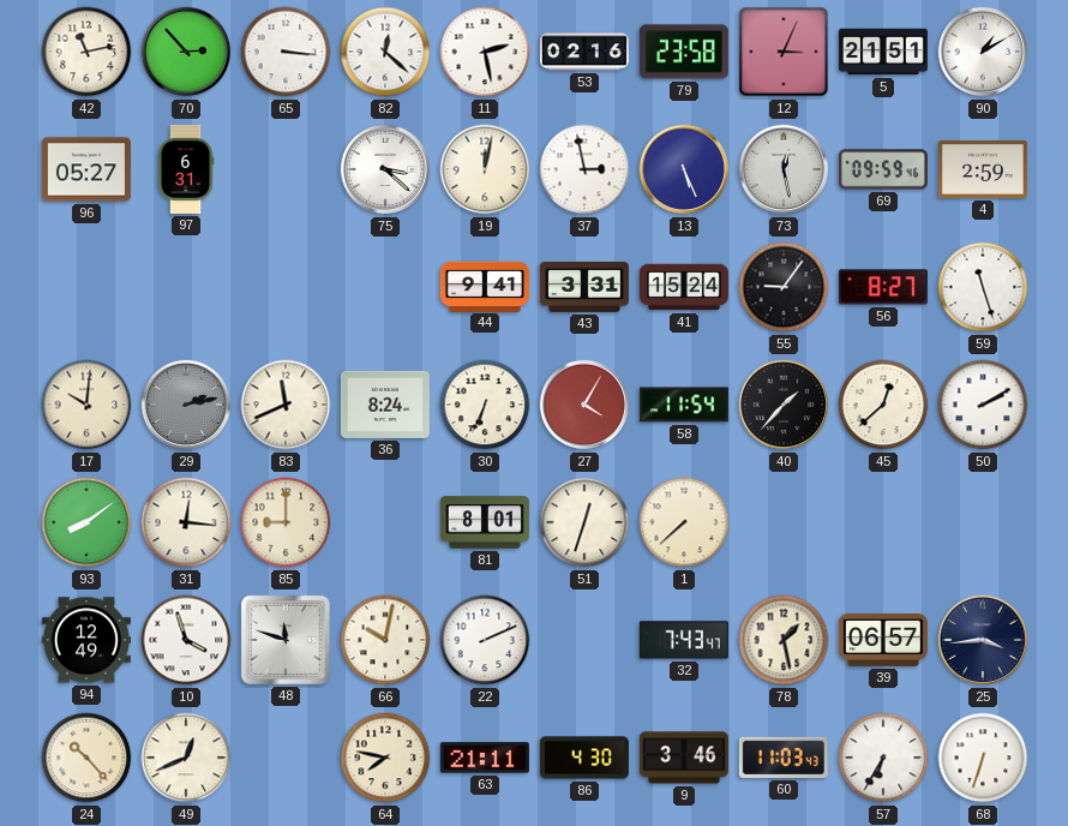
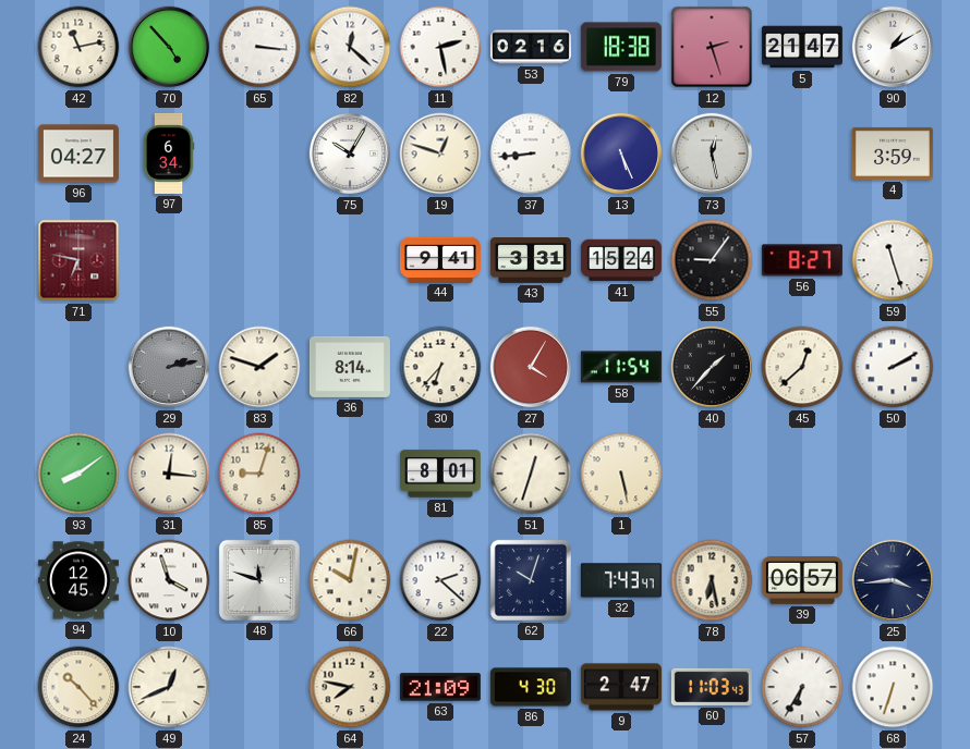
70: 2:53 -> 4:53 (169, 47)
79: 23:58 -> 18:38 (621, 47)
12: 3:04 -> 2:27 (712, 47)
5: 21:51 -> 21:47 (802, 47)
96: 05:27 -> 04:27 (78, 154)
97: 6:31 -> 6:34 (169, 154)
75: 3:22 -> 10:05 (350, 154)
19: 12:02 -> 12:48 (440, 154)
37: 2:58 -> 8:44 (531, 154)
69: 09:59 -> none (883, 169)
4: 2:59 -> 3:59 (893, 154)
71: none -> 6:47 (78, 260)
17: 10:01 -> none (86, 405)
83: 11:41 -> 1:48 (259, 367)
36: 8:24 -> 8:14 (350, 367)
30: 6:34 -> 6:37 (440, 367)
85: 9:00 -> 9:03 (259, 474)
1: 7:38 -> 5:28 (621, 474)
94: 12:49 -> 12:45 (78, 580)
22: 2:11 -> 2:22 (440, 580)
62: none -> 10:03 (531, 580)
78: 1:28 -> 6:28 (712, 580)
63: 21:11 -> 21:09 (440, 687)
9: 3:46 -> 2:47 (621, 687)
